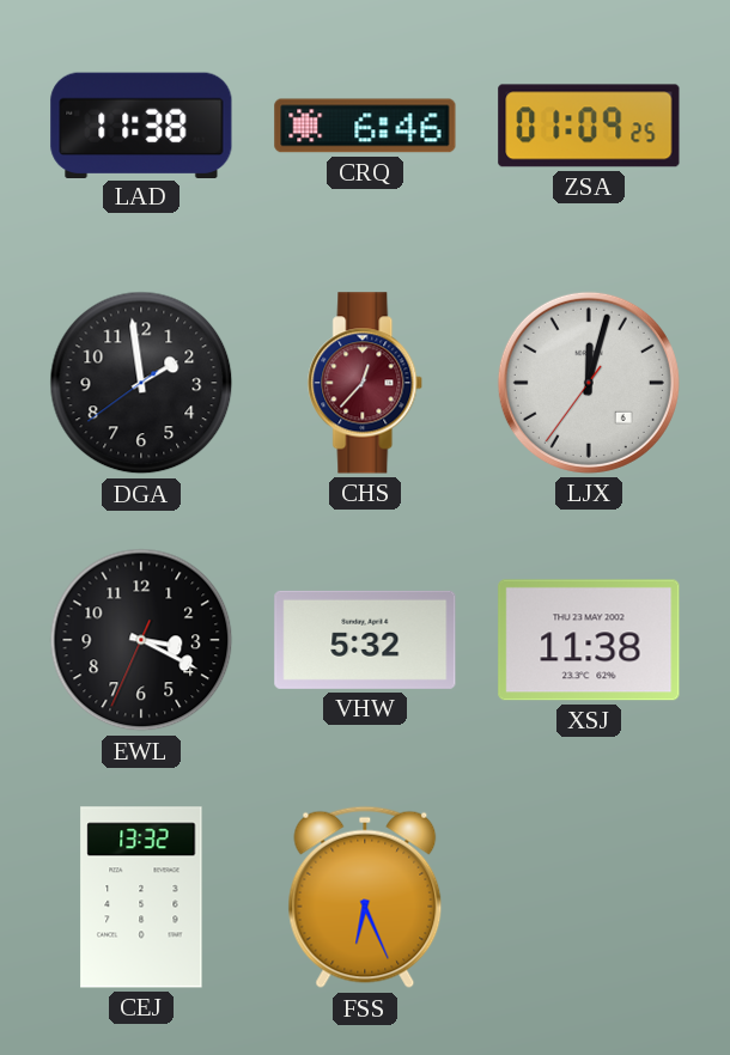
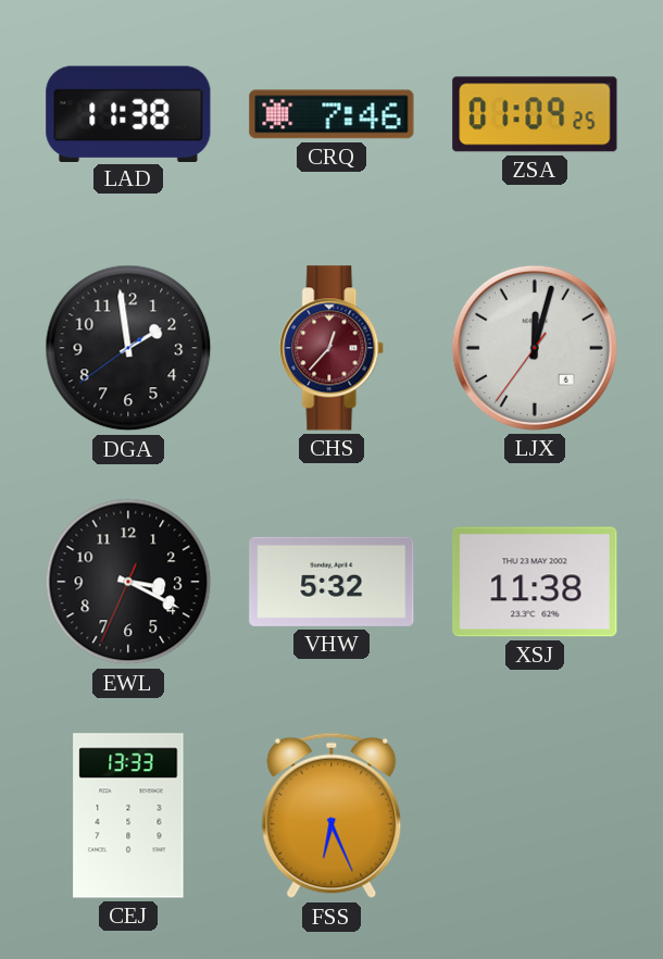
CRQ: 6:46 -> 7:46 (331, 114)
CEJ: 13:32 -> 13:33 (128, 815)
